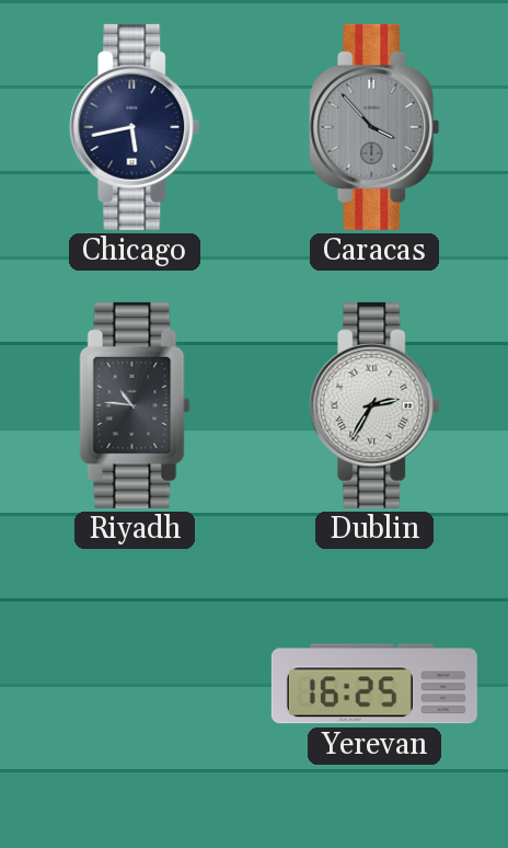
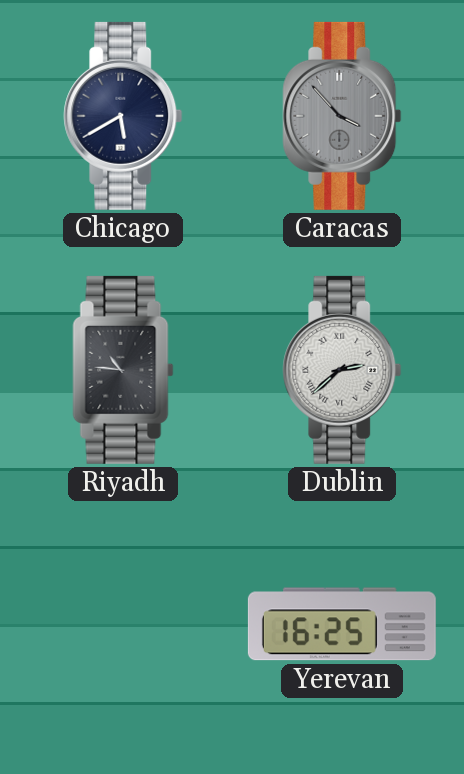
Chicago: 5:43 -> 5:40 (123, 116)
Dublin: 2:35 -> 2:38 (342, 370)
